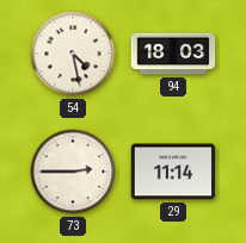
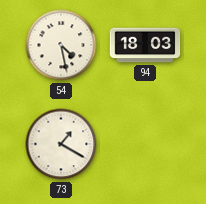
73: 2:45 -> 1:20 (61, 144)
29: 11:14 -> none (173, 172)
